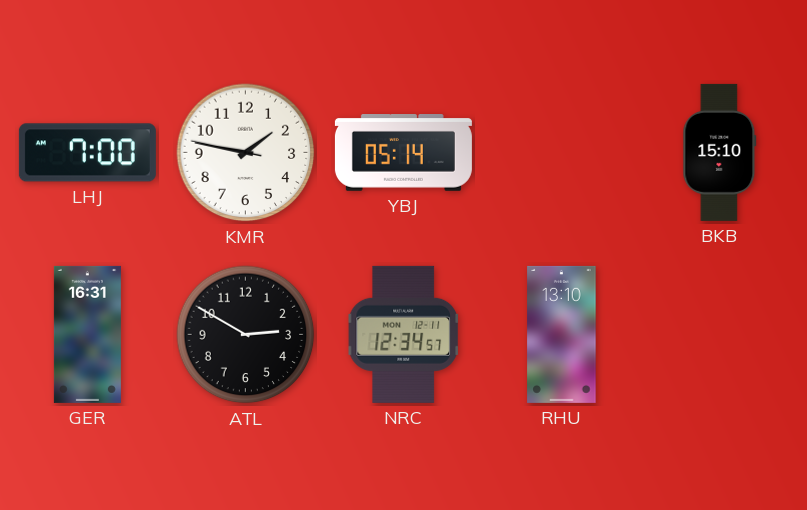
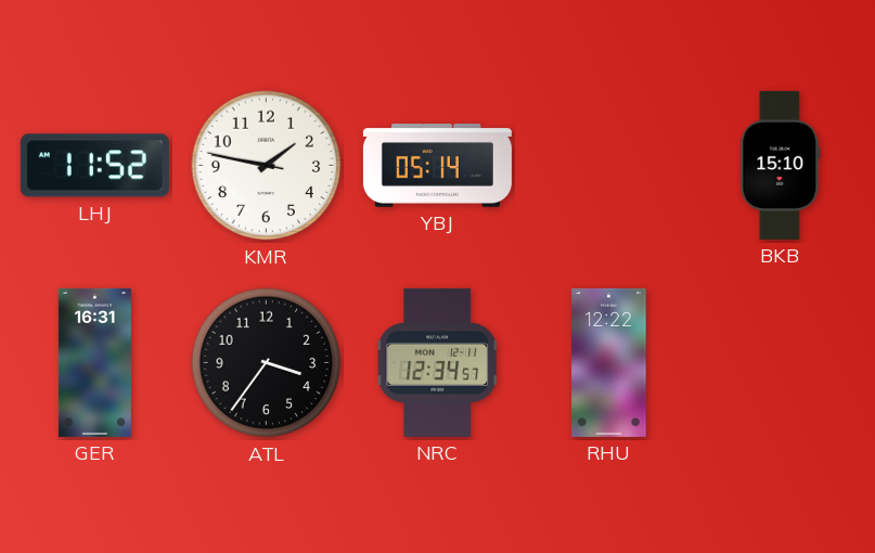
LHJ: 7:00 -> 11:52 (94, 166)
ATL: 2:50 -> 3:36 (267, 363)
RHU: 13:10 -> 12:22 (609, 362)
